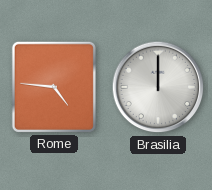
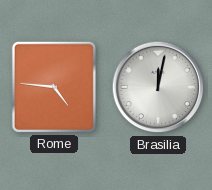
Brasilia: 12:00 -> 12:02 (158, 87)
